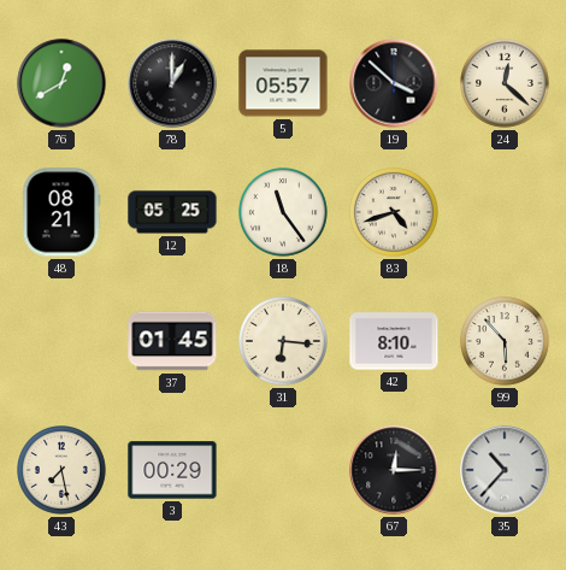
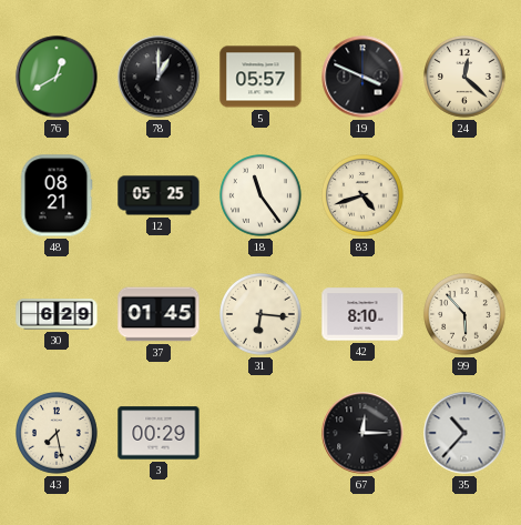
19: 3:52 -> 3:49 (362, 77)
30: none -> 6:29 (57, 314)
